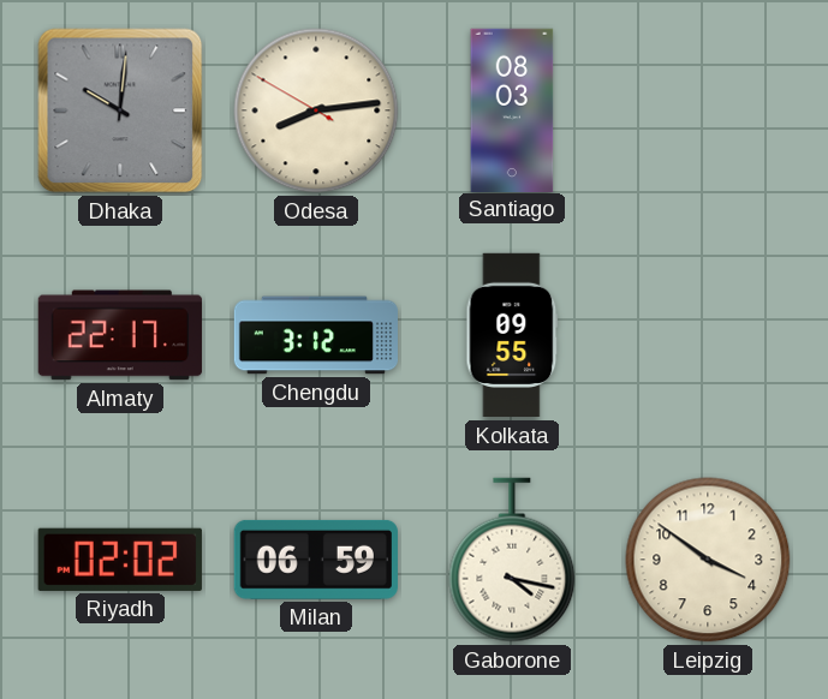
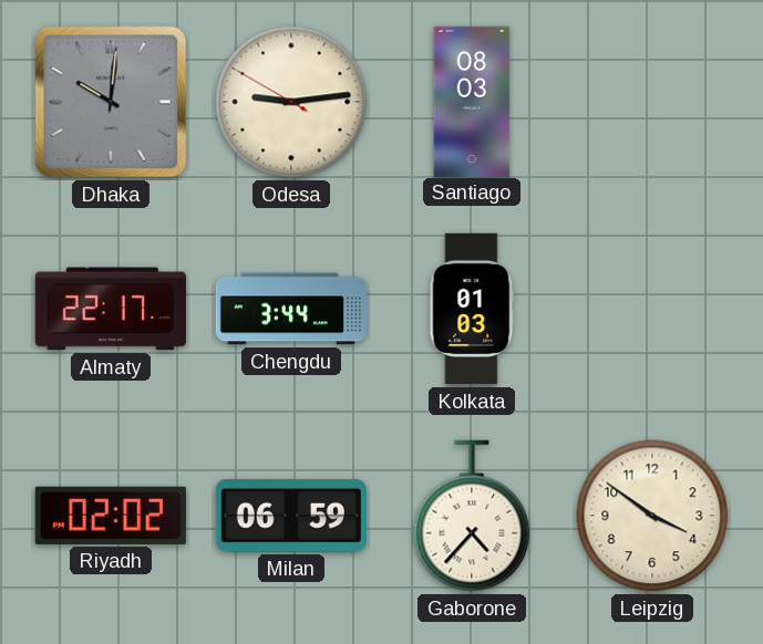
Odesa: 8:13 -> 9:13 (291, 102)
Chengdu: 3:12 -> 3:44 (290, 309)
Kolkata: 09:55 -> 01:03 (472, 309)
Gaborone: 4:17 -> 4:37 (472, 516)
